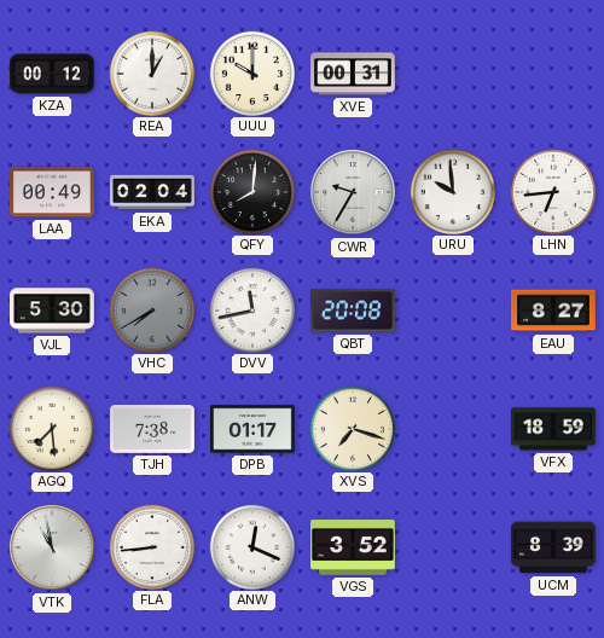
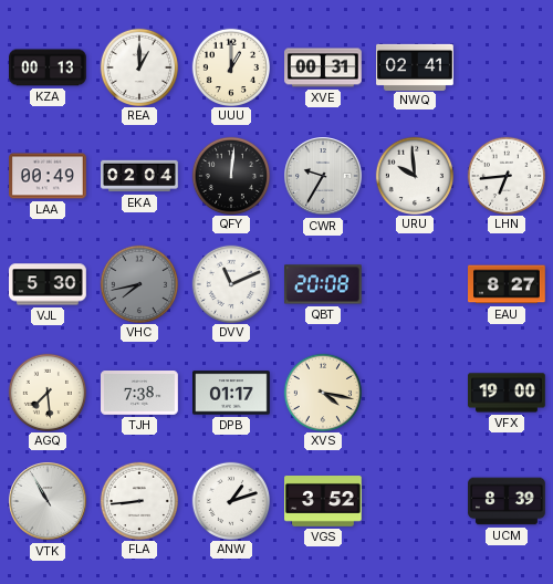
KZA: 00:12 -> 00:13 (49, 67)
UUU: 10:00 -> 1:00 (230, 66)
NWQ: none -> 02:41 (415, 66)
QFY: 8:01 -> 12:01 (230, 175)
VHC: 7:40 -> 7:43 (138, 283)
DVV: 11:43 -> 11:11 (230, 283)
XVS: 7:18 -> 4:17 (322, 392)
VFX: 18:59 -> 19:00 (508, 393)
VTK: 10:58 -> 10:55 (48, 501)
ANW: 12:19 -> 1:12 (230, 500)
